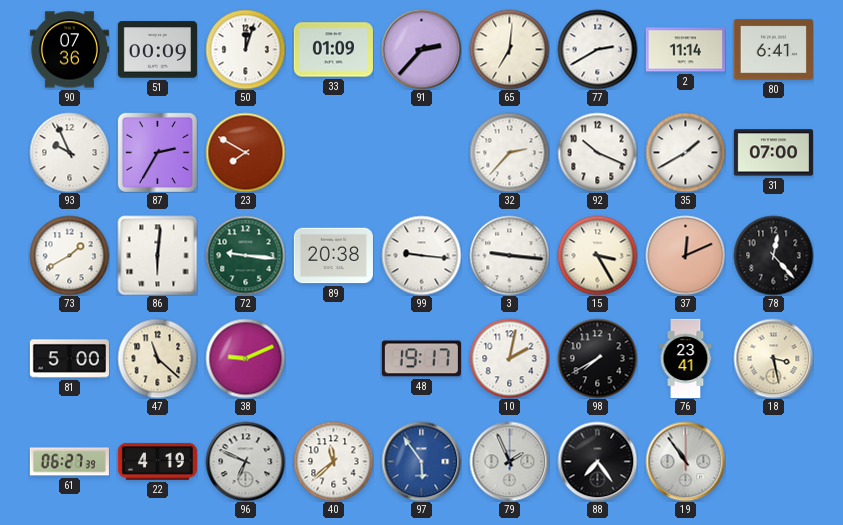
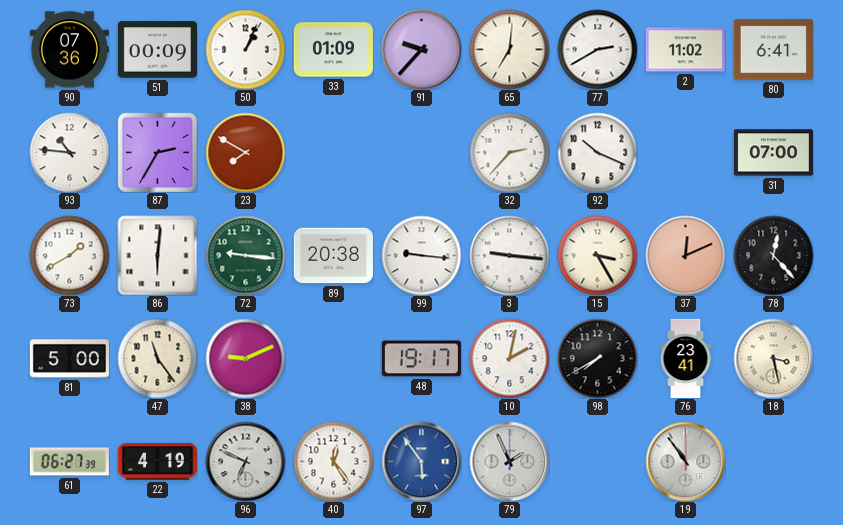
50: 12:03 -> 1:04 (245, 49)
91: 2:37 -> 9:37 (421, 49)
2: 11:14 -> 11:02 (685, 50)
93: 9:56 -> 10:46 (69, 152)
35: 1:40 -> none (685, 152)
47: 11:22 -> 11:24 (157, 358)
40: 11:38 -> 12:24 (333, 461)
88: 7:24 -> none (597, 461)
